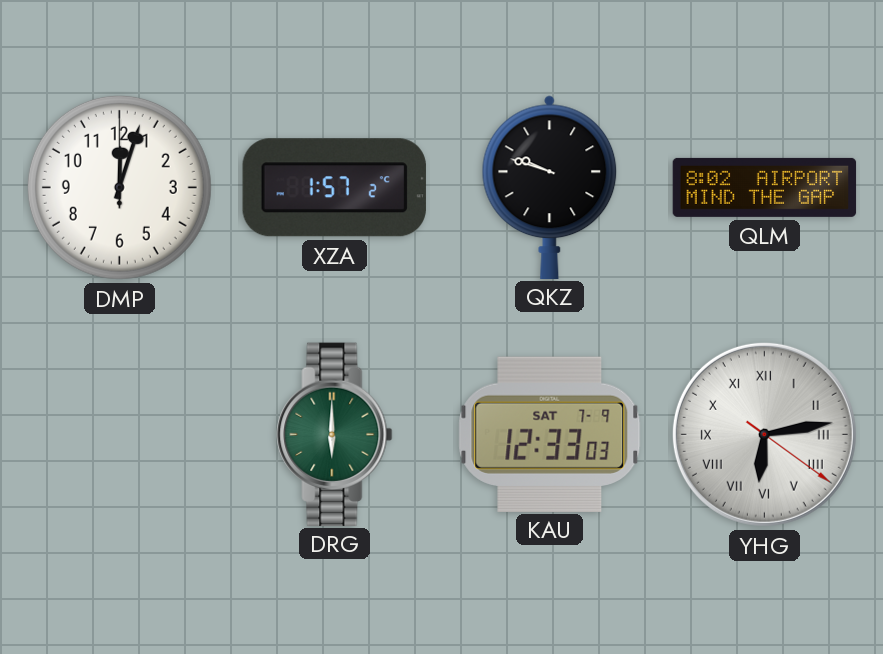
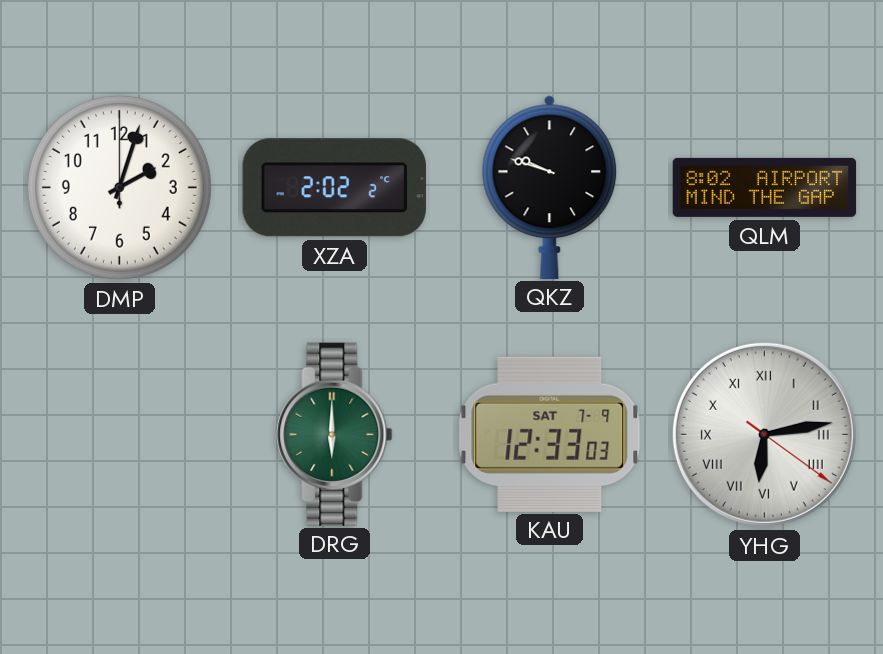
DMP: 12:03 -> 2:03 (119, 187)
XZA: 1:57 -> 2:02 (334, 188)
